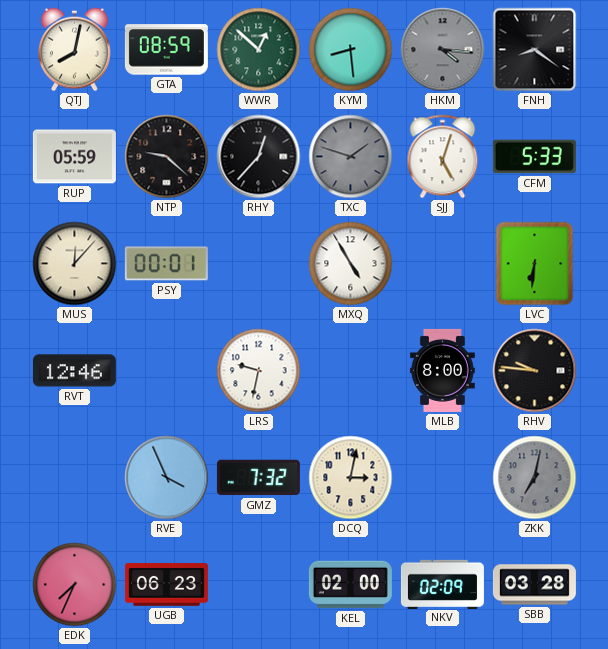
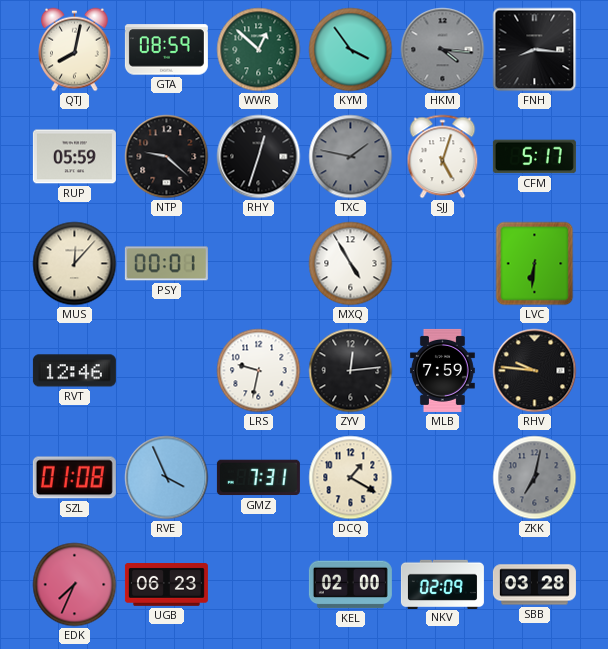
KYM: 8:29 -> 3:54 (351, 50)
FNH: 8:21 -> 8:16 (535, 50)
RHY: 12:37 -> 12:33 (259, 157)
TXC: 1:48 -> 1:47 (351, 157)
CFM: 5:33 -> 5:17 (534, 157)
ZYV: none -> 12:14 (351, 371)
MLB: 8:00 -> 7:59 (442, 370)
SZL: none -> 01:08 (74, 478)
GMZ: 7:32 -> 7:31 (258, 478)
DCQ: 3:02 -> 1:20 (351, 478)
